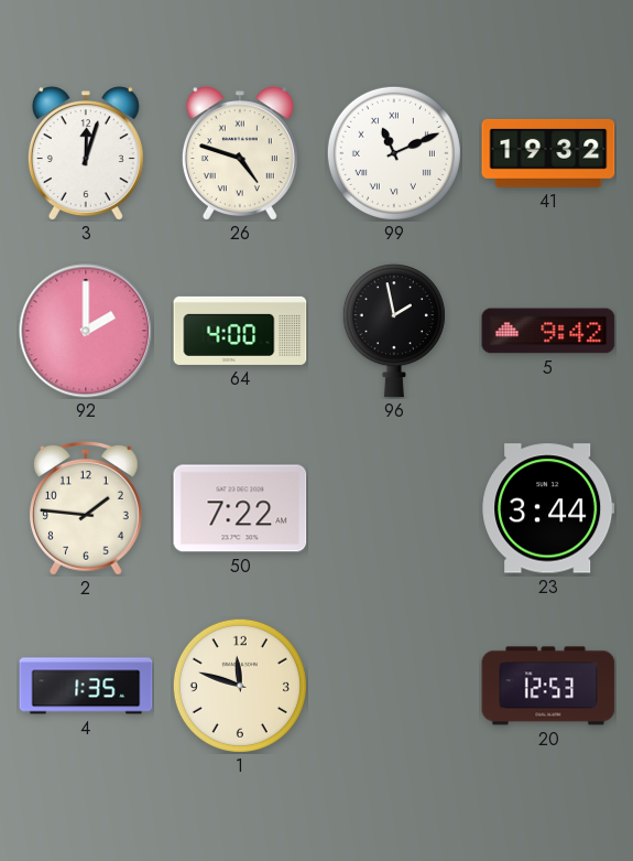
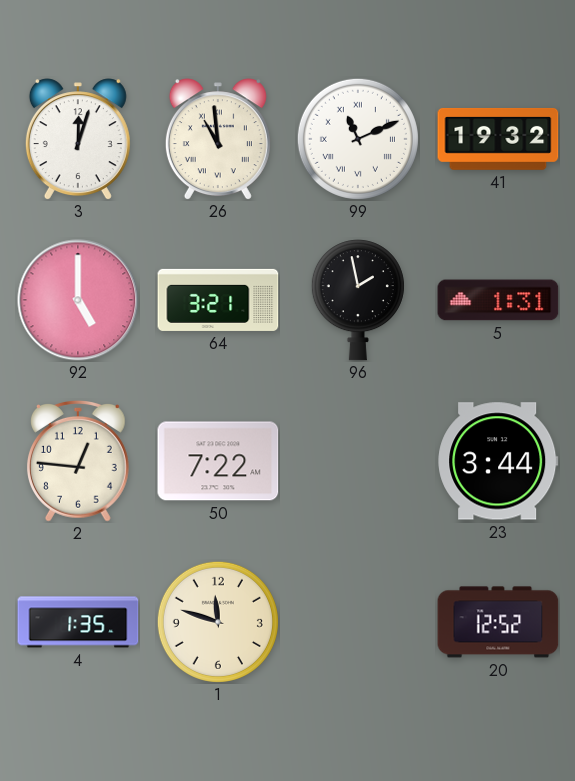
26: 4:48 -> 10:59 (218, 139)
92: 2:00 -> 5:00 (78, 300)
64: 4:00 -> 3:21 (218, 300)
5: 9:42 -> 1:31 (498, 300)
2: 1:46 -> 12:46 (78, 462)
20: 12:53 -> 12:52 (498, 622)
